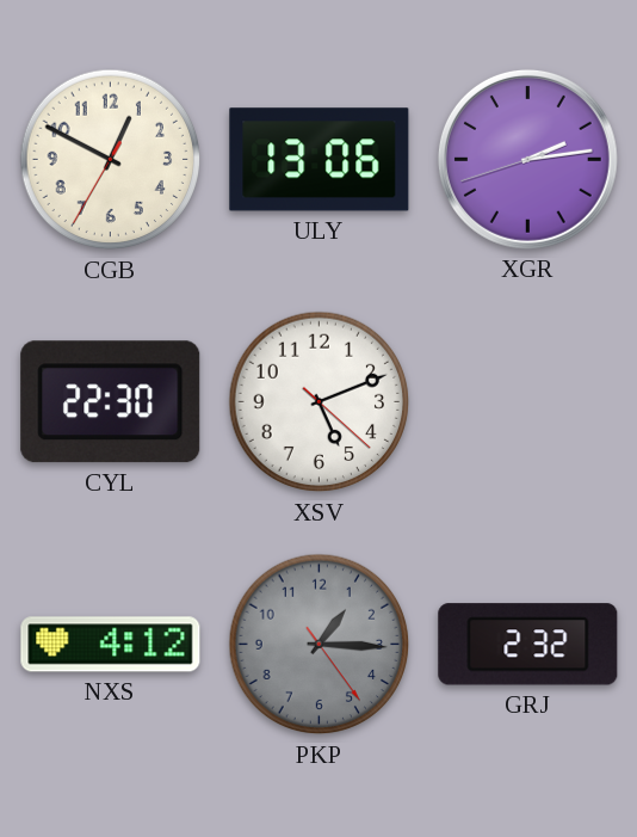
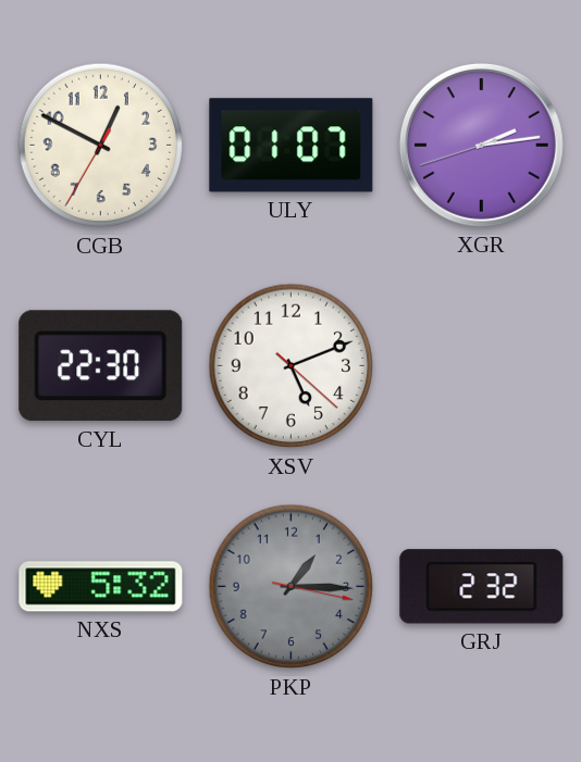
ULY: 13:06 -> 01:07 (292, 146)
NXS: 4:12 -> 5:32 (101, 587)
PKP: 1:15:24 -> 1:15:17 (292, 587)
